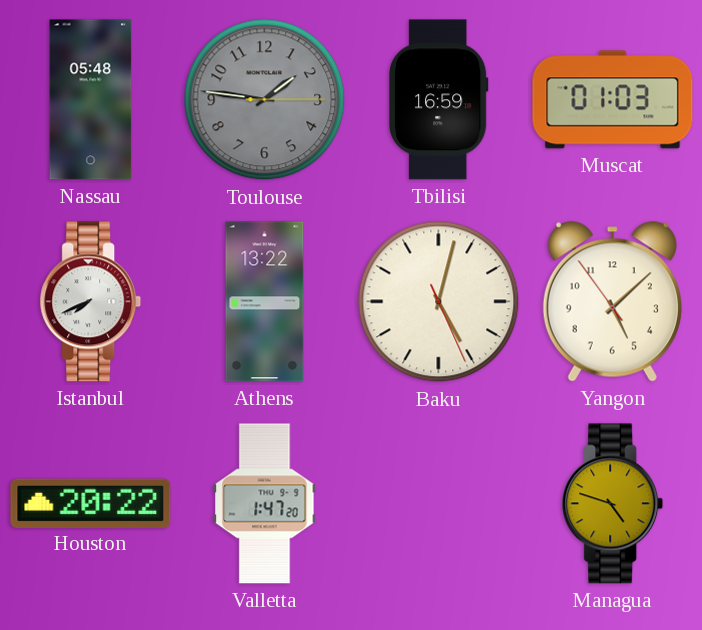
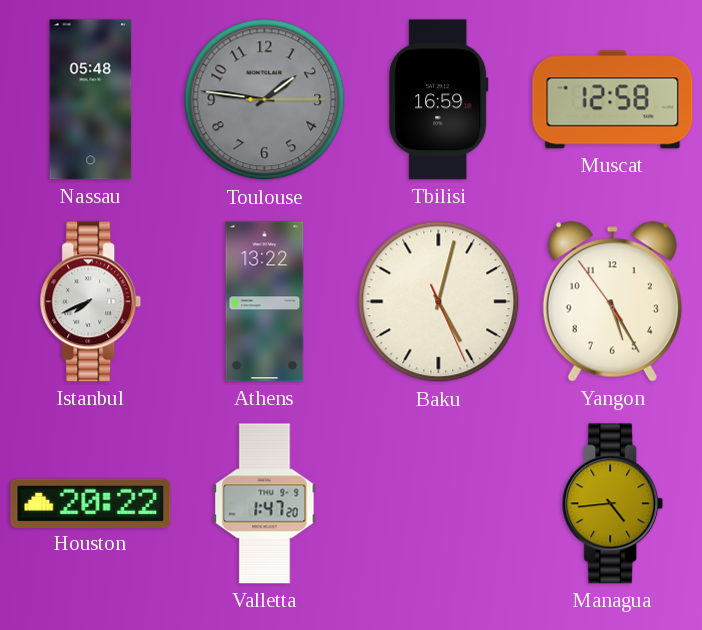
Muscat: 01:03 -> 12:58 (613, 100)
Yangon: 5:07 -> 5:24 (612, 302)
Managua: 4:48 -> 4:44 (613, 504)
